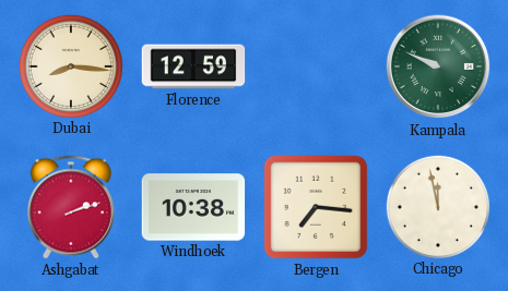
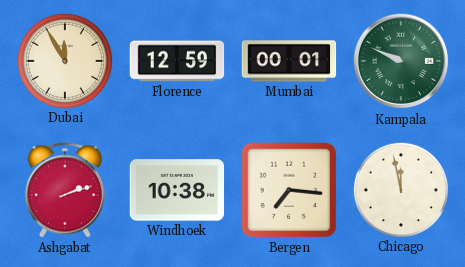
Dubai: 8:16 -> 11:55 (64, 60)
Mumbai: none -> 00:01 (289, 61)
